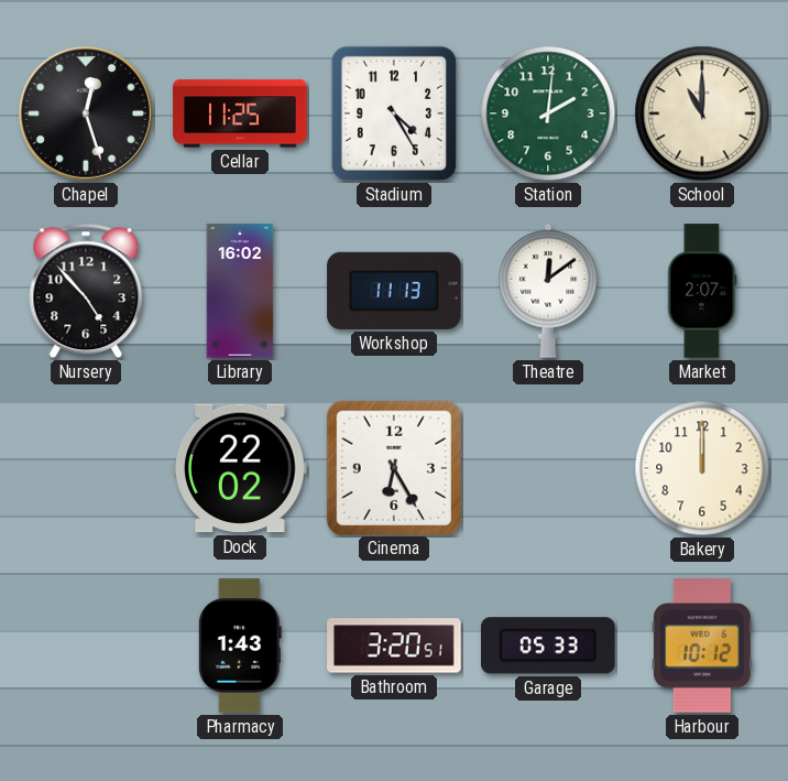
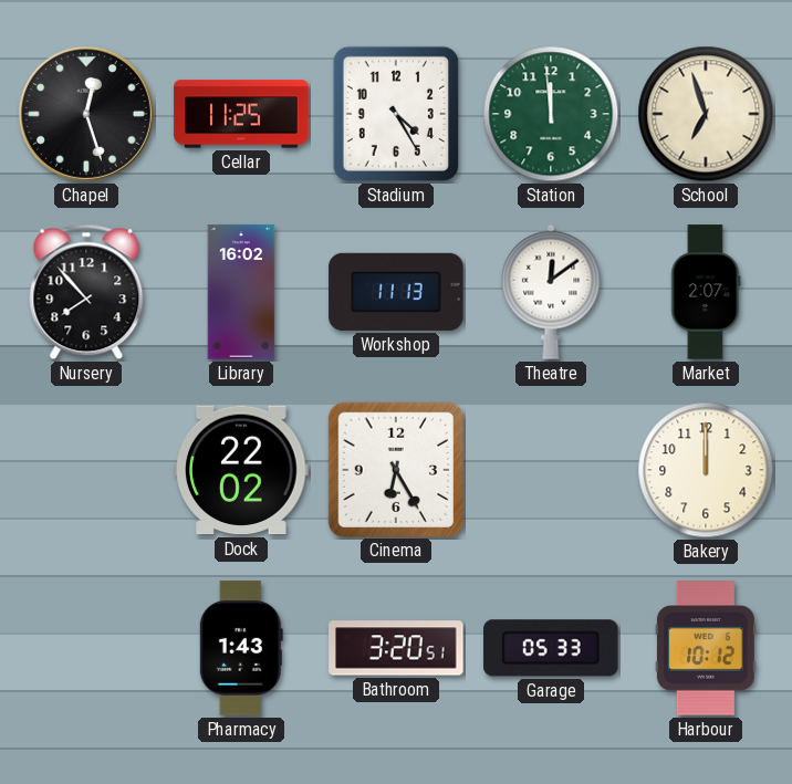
Station: 2:01 -> 11:59 (551, 114)
School: 11:00 -> 6:57 (706, 114)
Nursery: 4:53 -> 7:53 (86, 292)
